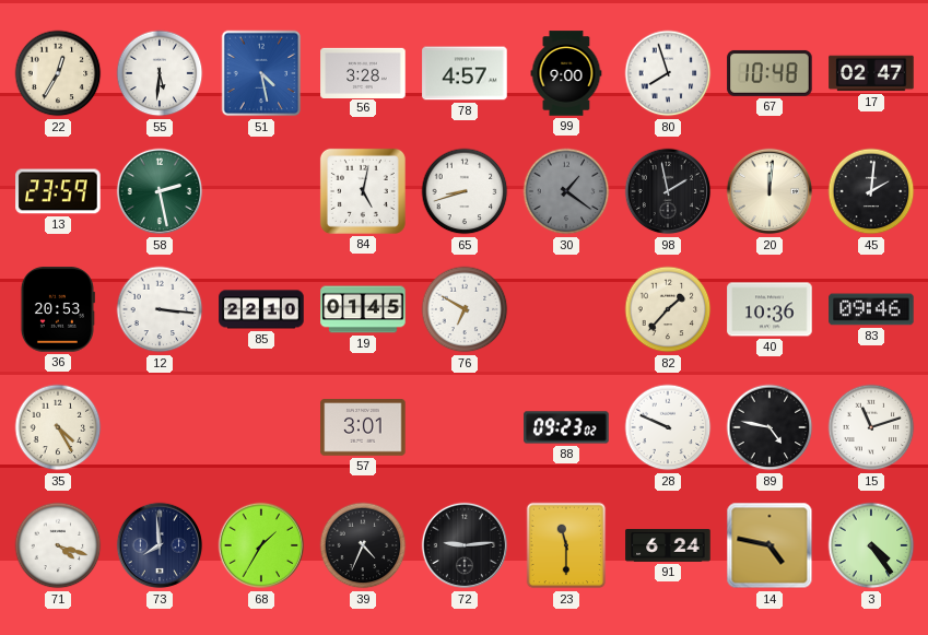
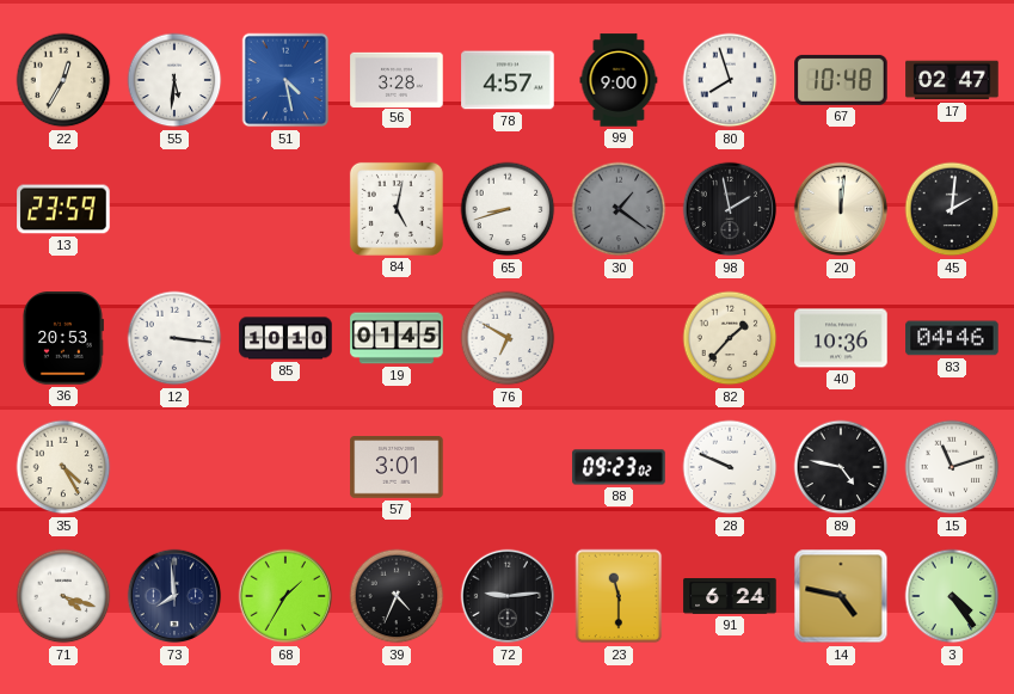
58: 2:28 -> none (160, 191)
85: 22:10 -> 10:10 (285, 338)
83: 09:46 -> 04:46 (952, 338)
